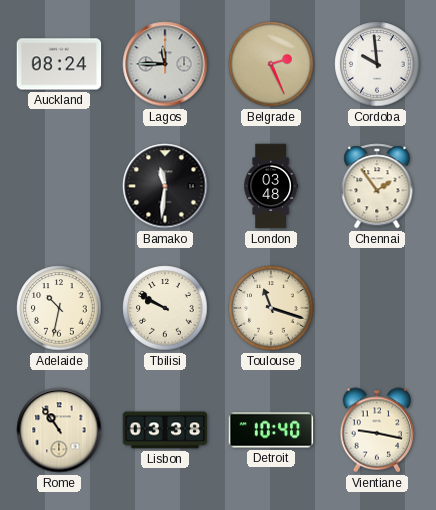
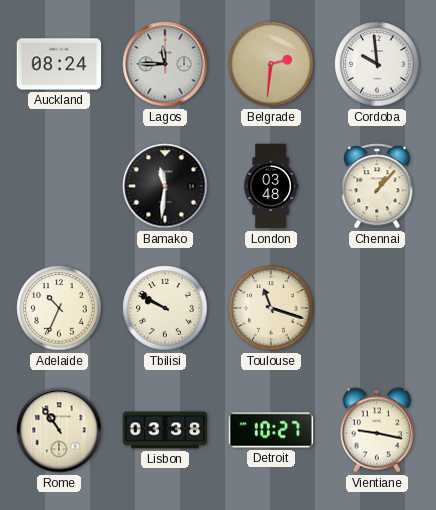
Belgrade: 2:26 -> 2:31 (271, 64)
Chennai: 1:54 -> 1:07 (377, 186)
Adelaide: 10:32 -> 10:34 (59, 308)
Detroit: 10:40 -> 10:27 (271, 430)
